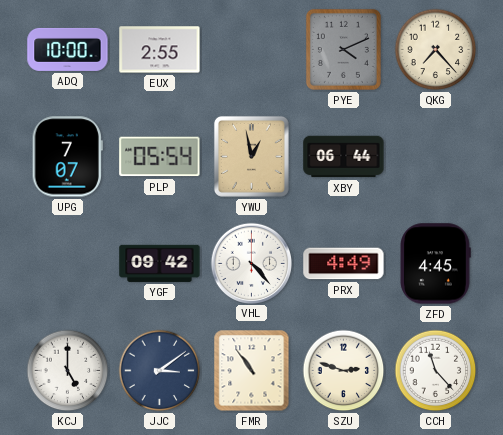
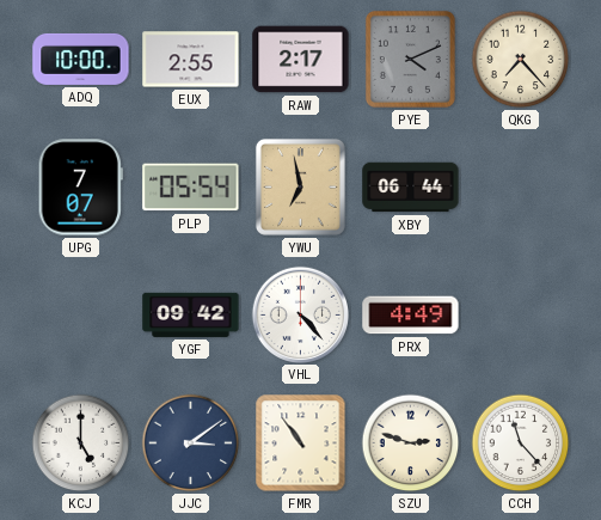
RAW: none -> 2:17 (301, 60)
YWU: 12:58 -> 6:58 (300, 186)
ZFD: 4:45 -> none (435, 264)
